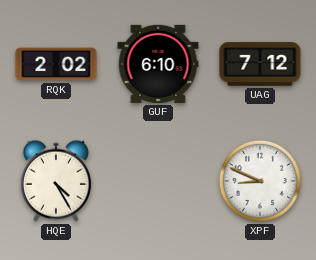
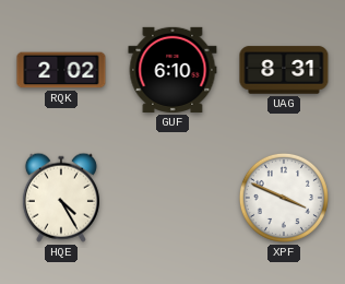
UAG: 7:12 -> 8:31 (284, 70)
XPF: 8:49 -> 3:49 (284, 198)
